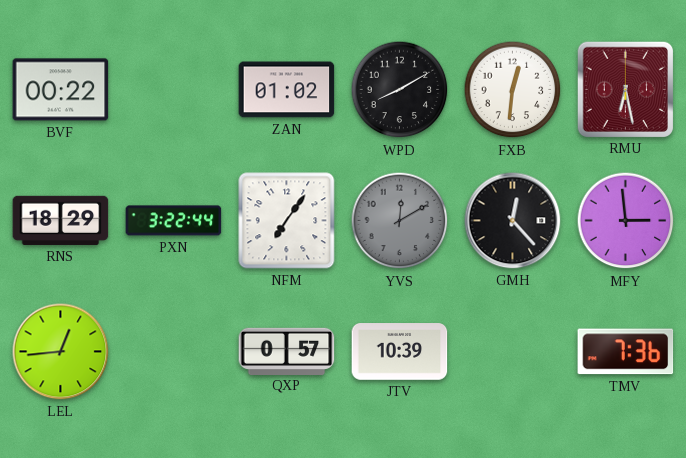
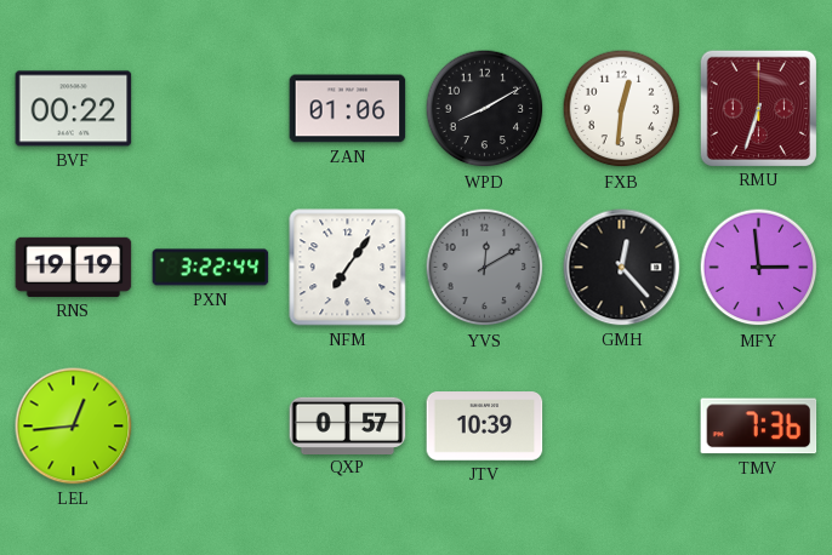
ZAN: 01:02 -> 01:06 (348, 109)
RMU: 6:28 -> 6:33 (758, 108)
RNS: 18:29 -> 19:19 (74, 267)
